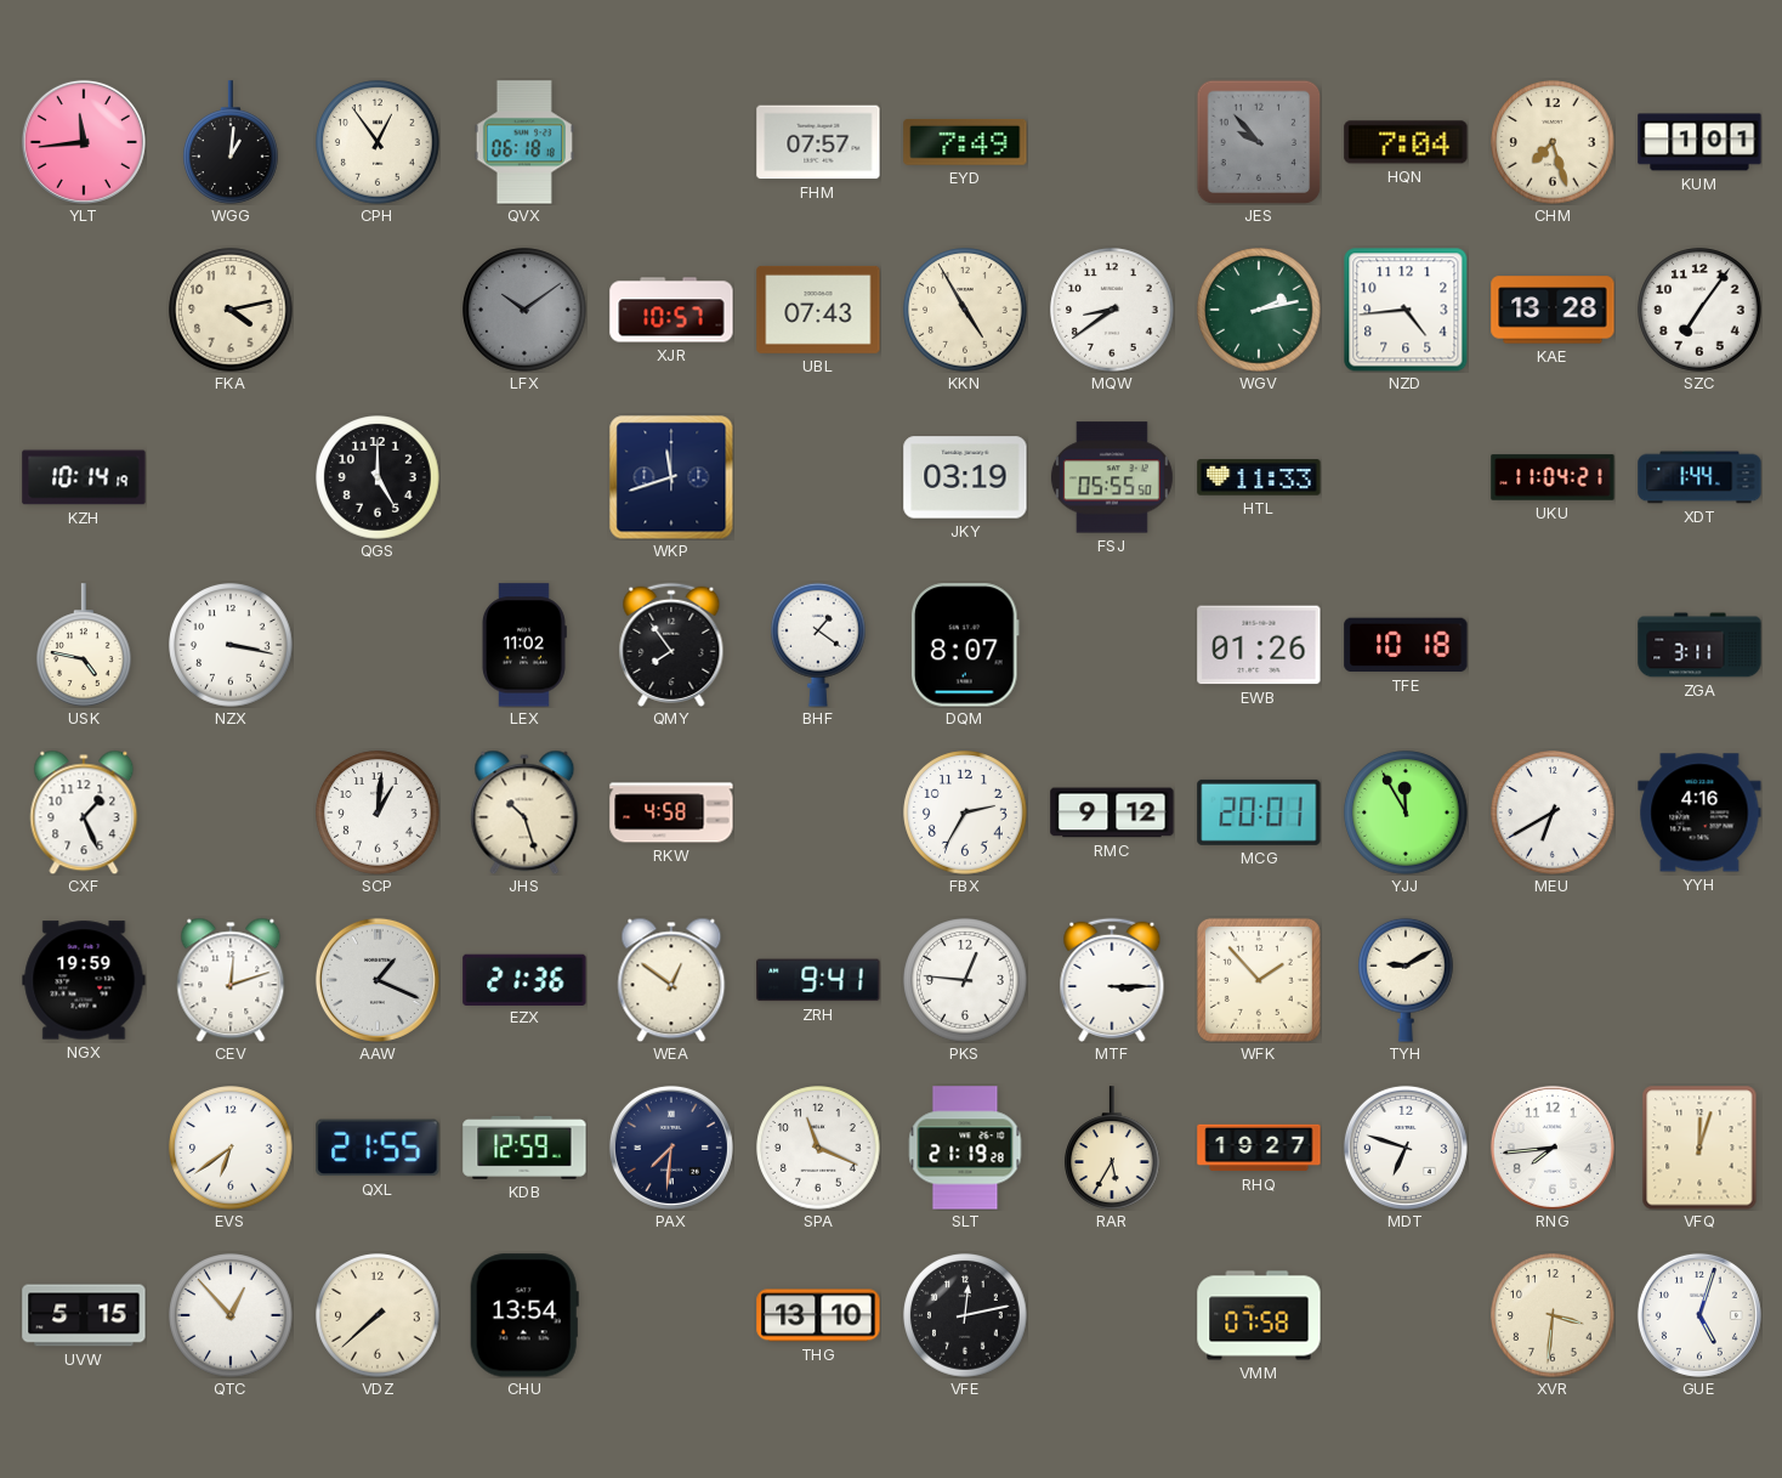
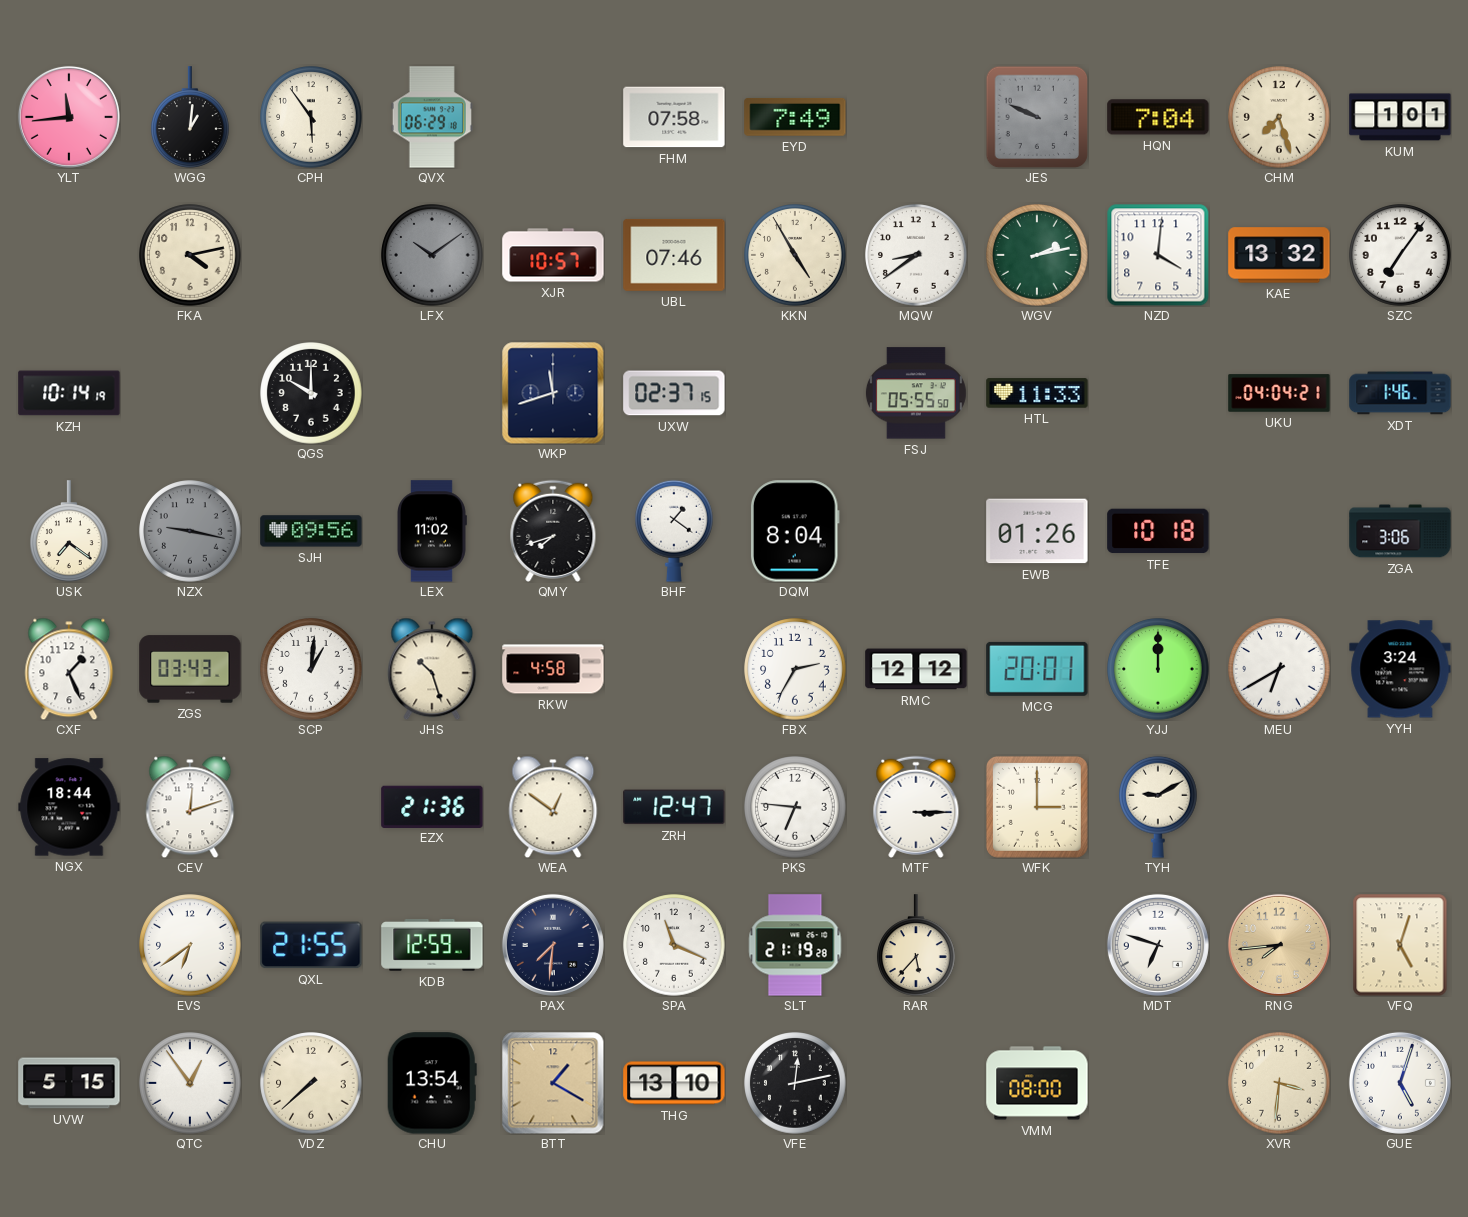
CPH: 12:54 -> 5:54 (311, 117)
QVX: 06:18 -> 06:29 (432, 117)
FHM: 07:57 -> 07:58 (674, 117)
JES: 9:53 -> 9:49 (1037, 117)
UBL: 07:43 -> 07:46 (674, 255)
NZD: 4:44 -> 4:01 (1158, 255)
KAE: 13:28 -> 13:32 (1279, 255)
QGS: 5:00 -> 10:00 (311, 393)
UXW: none -> 02:37 (674, 393)
JKY: 03:19 -> none (965, 477)
UKU: 11:04 -> 04:04 (1279, 393)
XDT: 1:44 -> 1:46 (1400, 393)
USK: 4:47 -> 7:21 (70, 531)
NZX: 3:17 -> 9:17 (190, 531)
NZX dial: white -> grey (190, 531)
SJH: none -> 09:56 (311, 531)
QMY: 7:54 -> 7:42 (553, 531)
DQM: 8:07 -> 8:04 (795, 531)
ZGA: 3:11 -> 3:06 (1400, 531)
ZGS: none -> 03:43 (190, 669)
RMC: 9:12 -> 12:12 (916, 669)
YJJ: 11:55 -> 12:00 (1158, 669)
YYH: 4:16 -> 3:24 (1400, 669)
NGX: 19:59 -> 18:44 (69, 807)
AAW: 1:19 -> none (378, 980)
ZRH: 9:41 -> 12:47 (674, 807)
PKS: 12:46 -> 6:46 (795, 807)
WFK: 1:53 -> 3:00 (1037, 807)
RAR: 5:35 -> 5:37 (917, 945)
RHQ: 19:27 -> none (1259, 1148)
RNG dial: white -> champagne (1279, 945)
VFQ: 12:03 -> 5:03 (1400, 945)
QTC: 12:53 -> 12:54 (190, 1083)
BTT: none -> 1:20 (553, 1083)
VMM: 07:58 -> 08:00 (1037, 1083)
